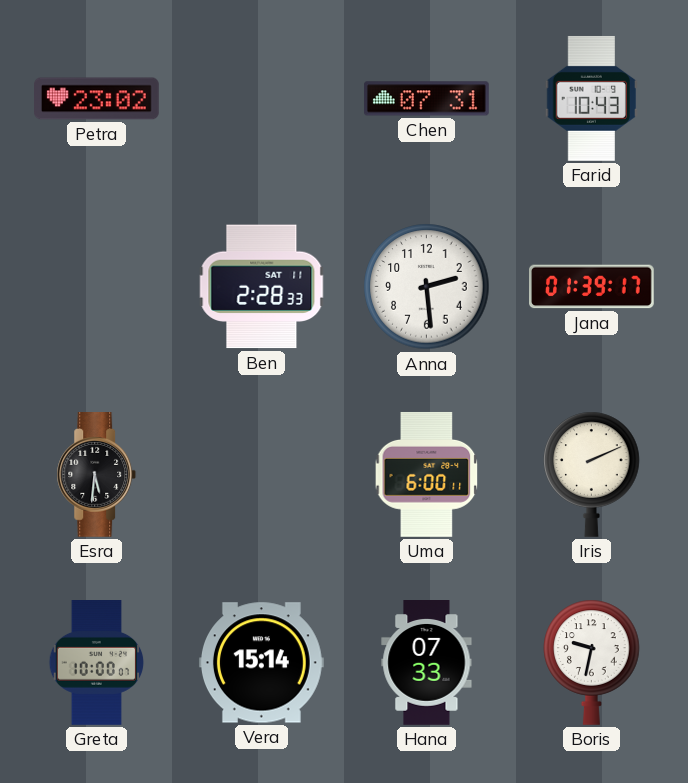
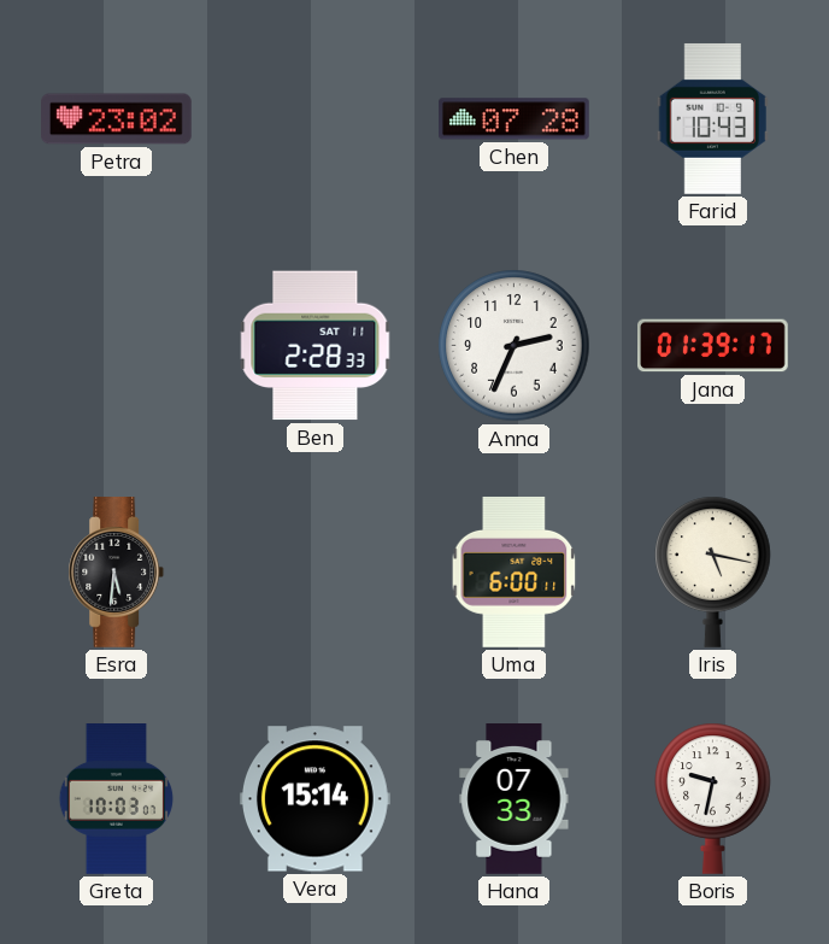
Chen: 07:31 -> 07:28 (513, 119)
Anna: 2:29 -> 2:34 (515, 346)
Iris: 2:11 -> 5:17 (713, 571)
Greta: 10:00 -> 10:03 (117, 799)
